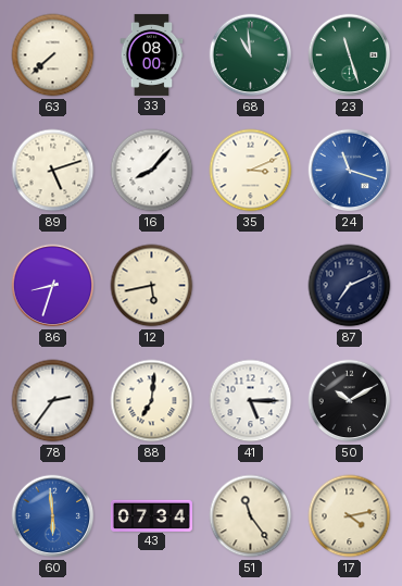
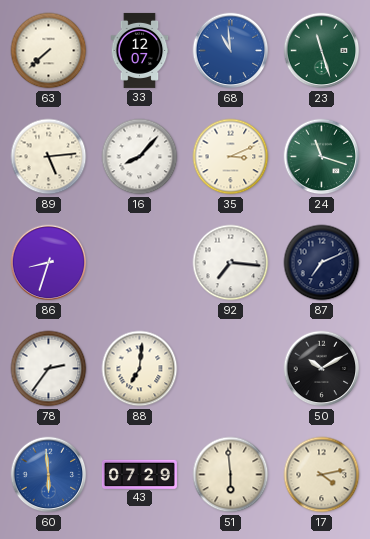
33: 08:00 -> 12:07 (140, 50)
68 dial: green -> blue (231, 51)
89: 5:12 -> 5:14 (49, 157)
24 dial: blue -> green (322, 157)
12: 5:43 -> none (152, 286)
92: none -> 7:16 (231, 263)
41: 5:15 -> none (251, 401)
43: 07:34 -> 07:29 (139, 474)
51: 11:24 -> 5:59 (231, 475)
